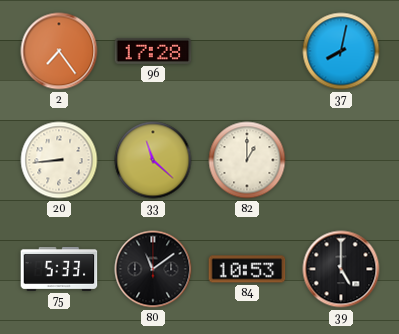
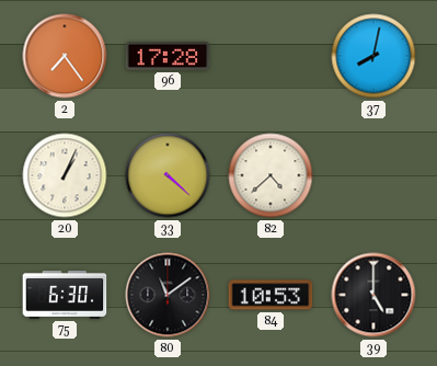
20: 8:44 -> 1:04 (65, 175)
33: 11:22 -> 4:22 (168, 175)
82: 1:00 -> 4:38 (271, 175)
75: 5:33 -> 6:30 (65, 295)
